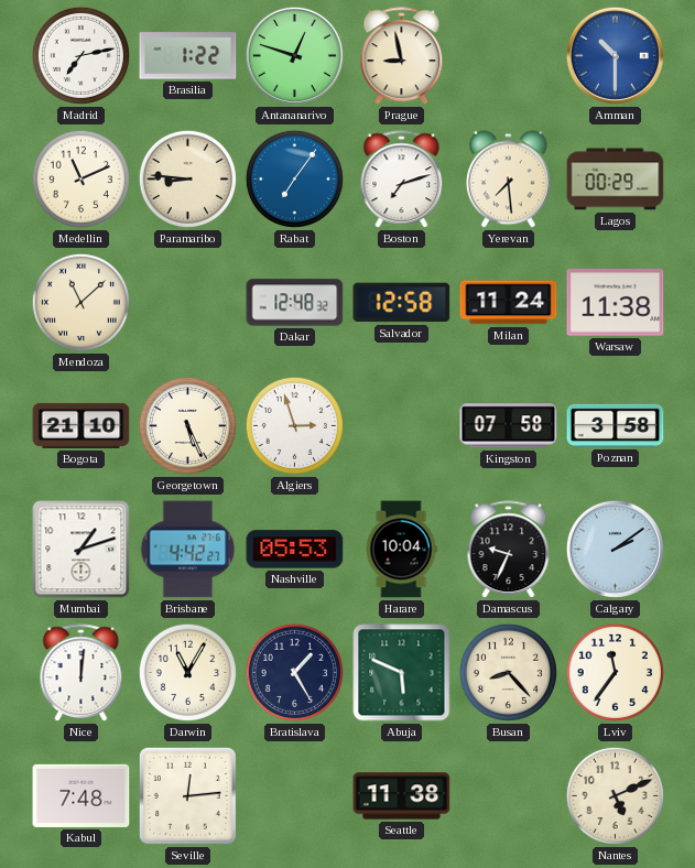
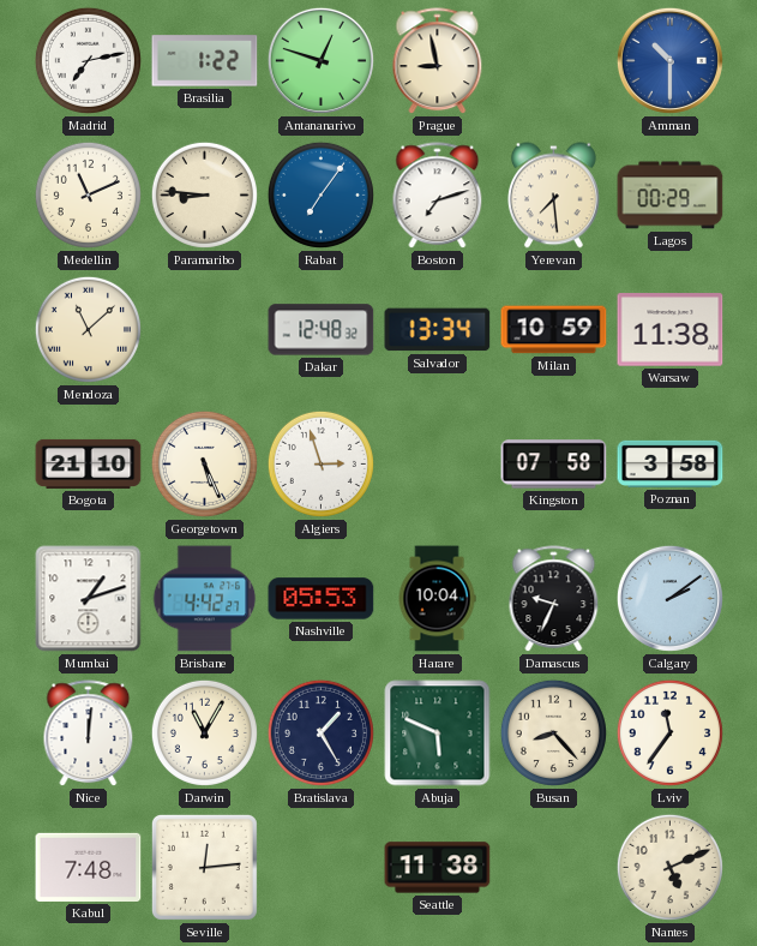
Salvador: 12:58 -> 13:34 (438, 330)
Milan: 11:24 -> 10:59 (554, 330)
